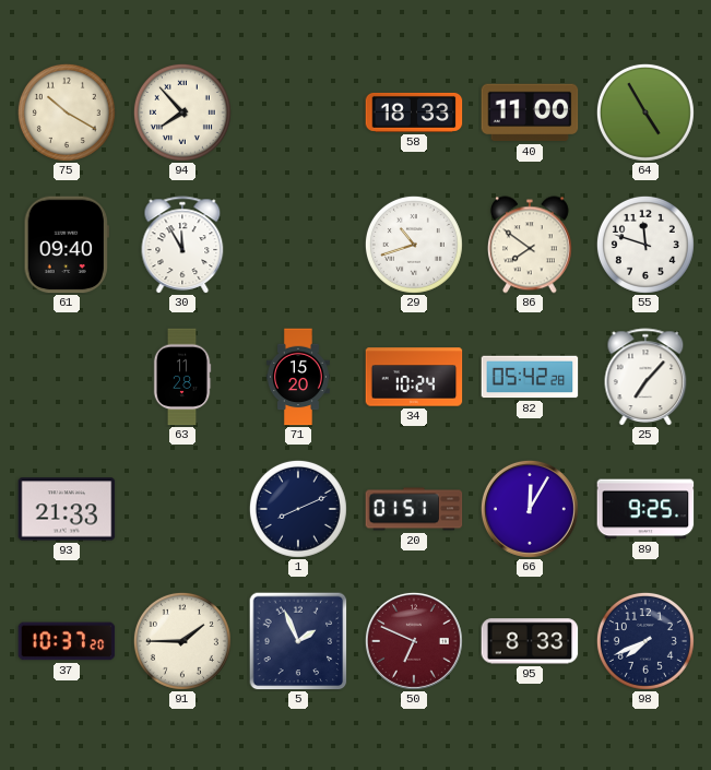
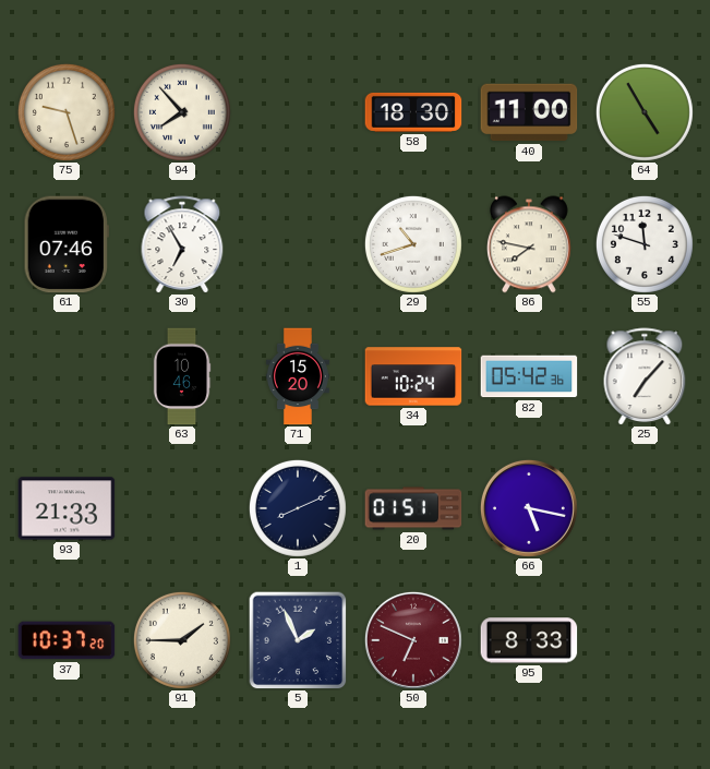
75: 10:20 -> 9:27 (67, 112)
58: 18:33 -> 18:30 (413, 112)
61: 09:40 -> 07:46 (67, 244)
30: 11:55 -> 6:55 (182, 244)
86: 7:51 -> 7:47 (529, 244)
63: 11:28 -> 10:46 (182, 376)
82: 05:42:28 -> 05:42:36 (529, 376)
66: 12:05 -> 5:17 (529, 508)
89: 9:25 -> none (645, 509)
98: 7:41 -> none (645, 641)
